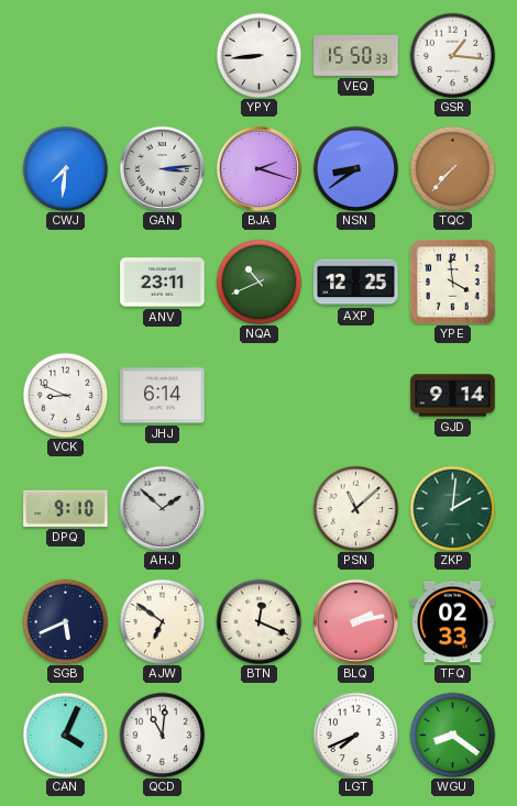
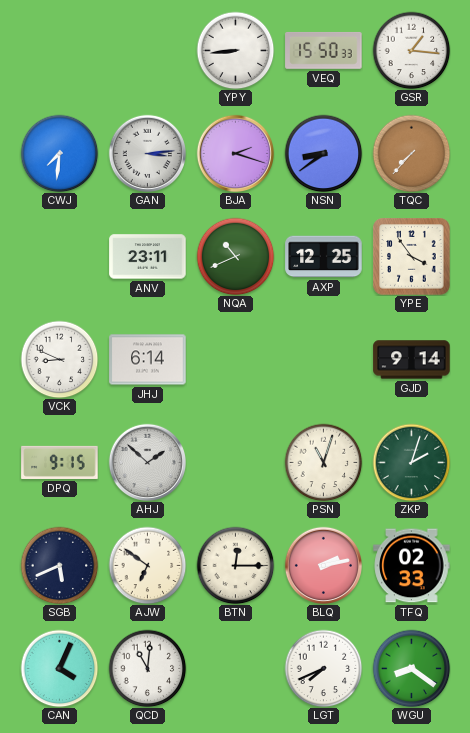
YPE: 3:59 -> 3:54 (412, 257)
DPQ: 9:10 -> 9:15 (60, 462)
PSN: 11:08 -> 11:03 (323, 462)
ZKP: 2:01 -> 2:03 (411, 462)
BTN: 12:19 -> 12:15 (235, 565)
